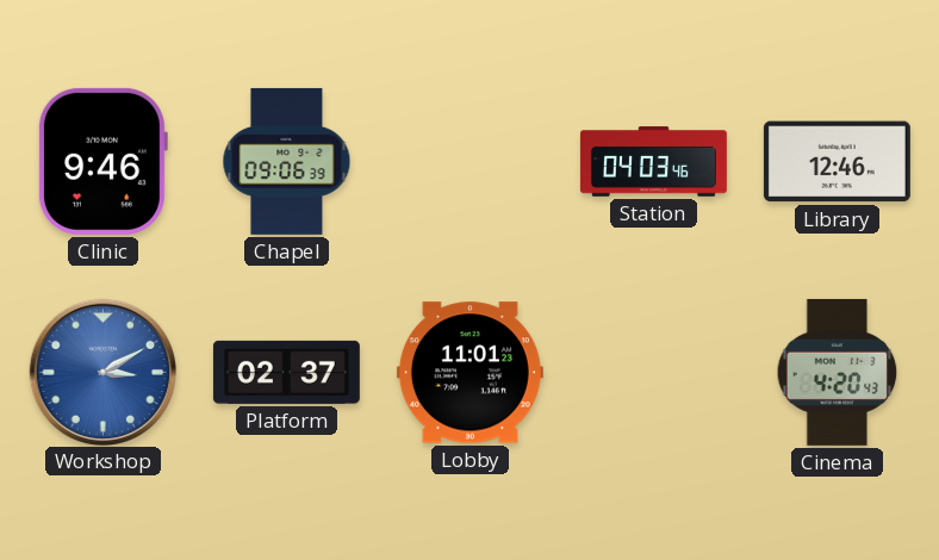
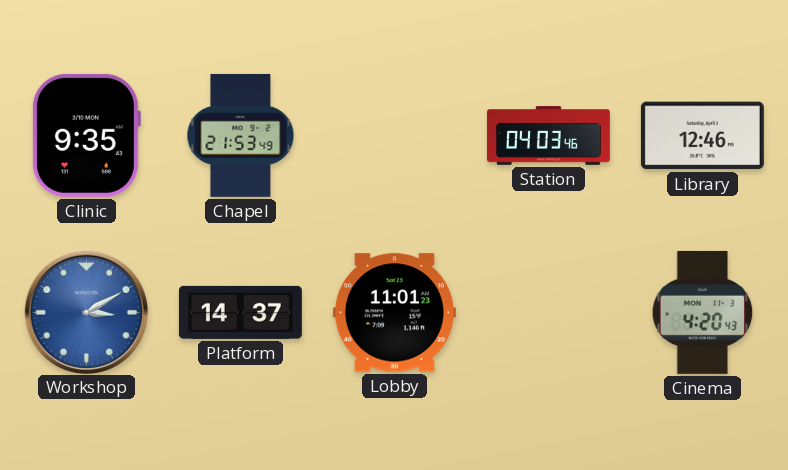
Clinic: 9:46 -> 9:35 (86, 135)
Chapel: 09:06 -> 21:53 (241, 135)
Platform: 02:37 -> 14:37 (240, 312)
